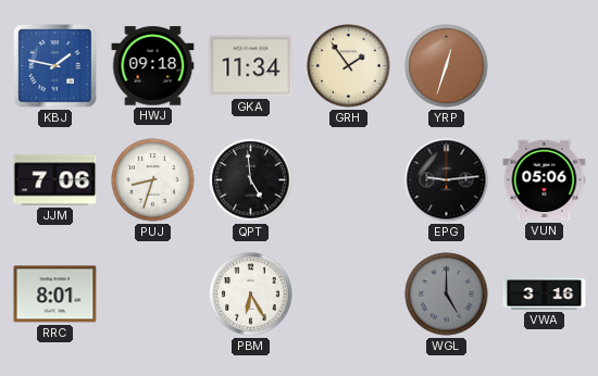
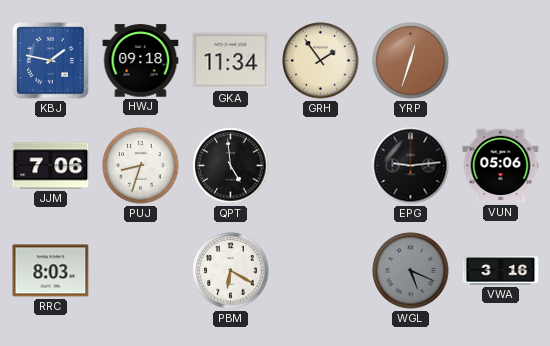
RRC: 8:01 -> 8:03 (51, 271)
PBM: 6:25 -> 6:20 (231, 271)
WGL: 5:00 -> 5:19 (411, 271)
